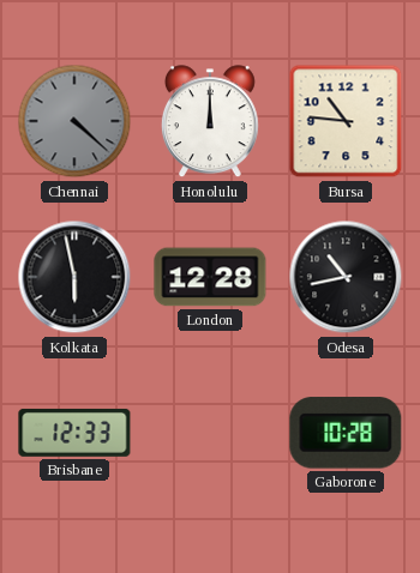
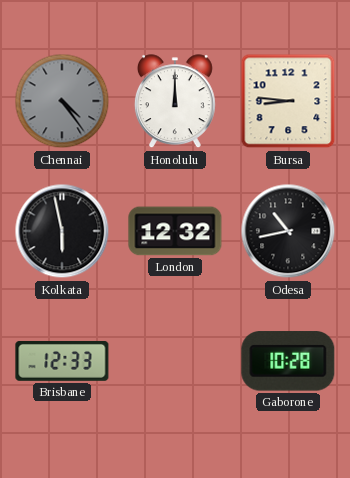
Chennai: 4:22 -> 4:24 (62, 101)
Bursa: 10:46 -> 8:46 (288, 101)
London: 12:28 -> 12:32 (175, 231)
